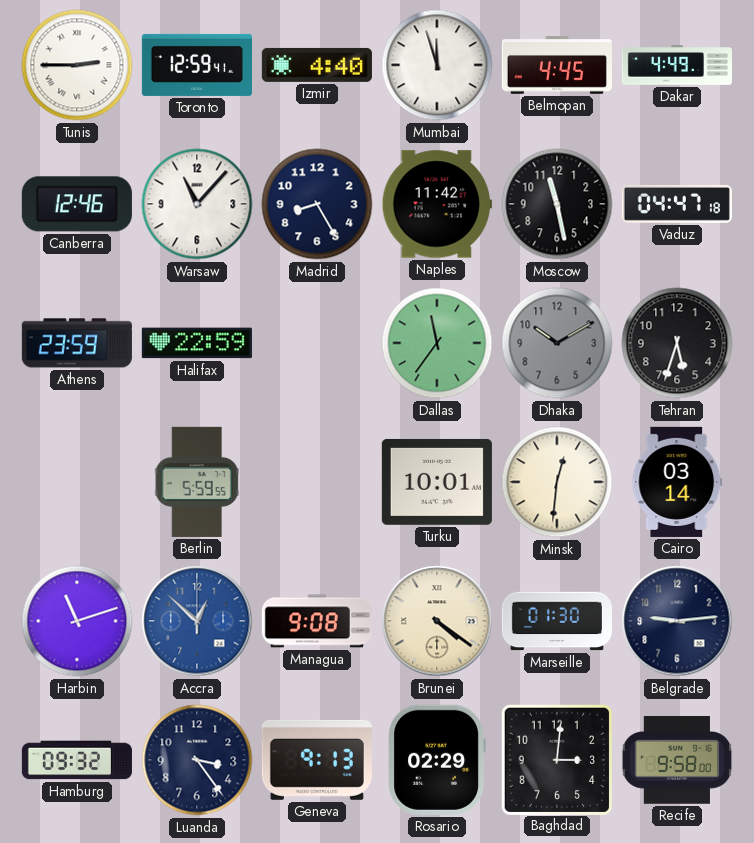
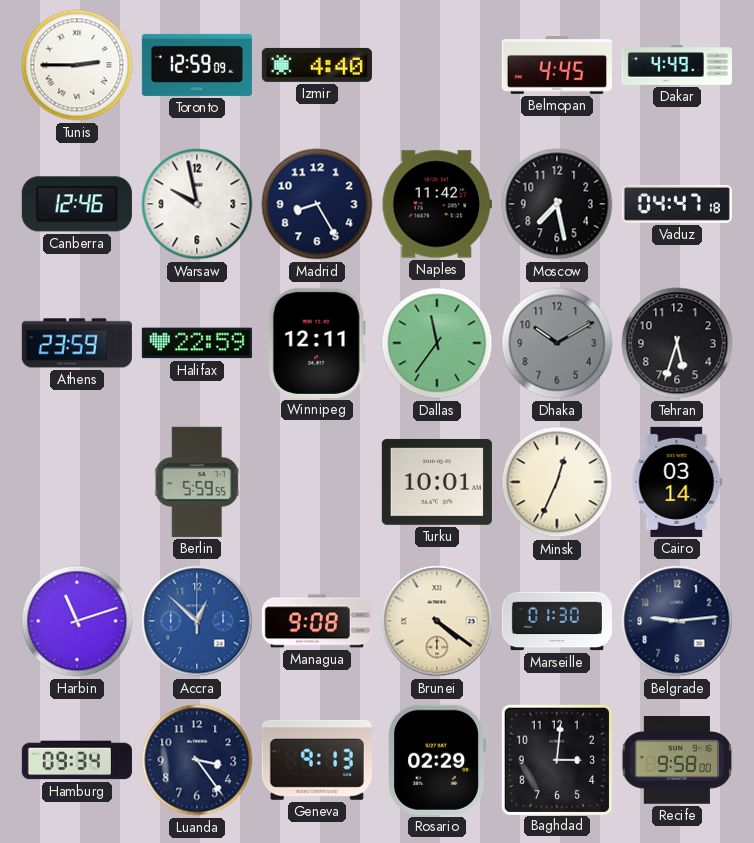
Toronto: 12:59:41 -> 12:59:09 (197, 65)
Mumbai: 11:57 -> none (437, 65)
Warsaw: 11:07 -> 9:58 (197, 204)
Moscow: 11:28 -> 7:28 (557, 204)
Winnipeg: none -> 12:11 (317, 343)
Minsk: 12:31 -> 12:34 (557, 482)
Hamburg: 09:32 -> 09:34 (77, 760)
